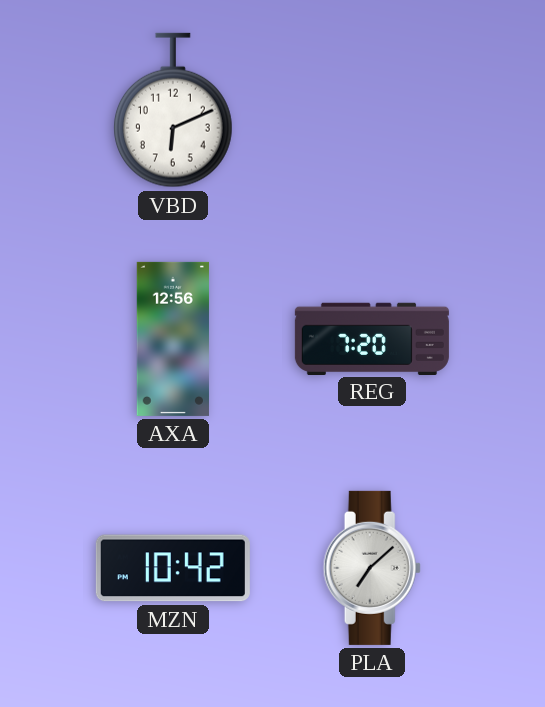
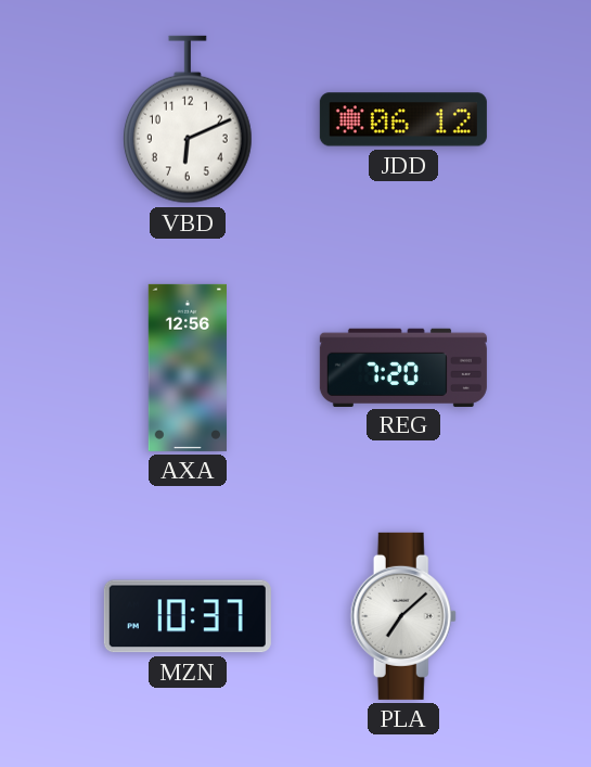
JDD: none -> 06:12 (403, 119)
MZN: 10:42 -> 10:37 (188, 616)
